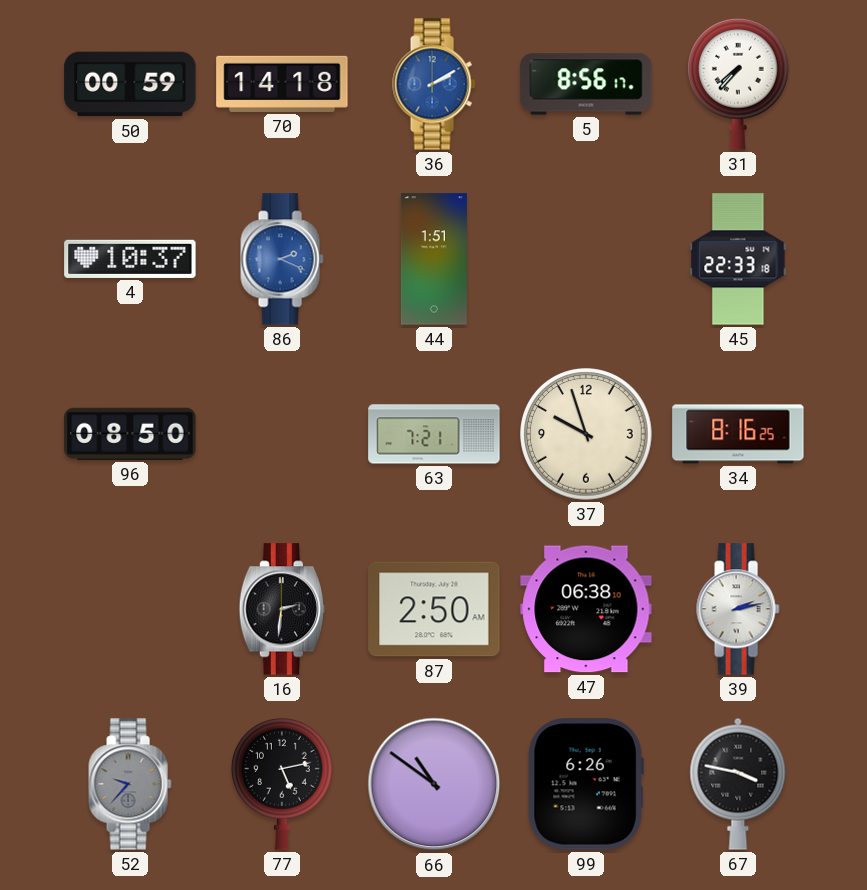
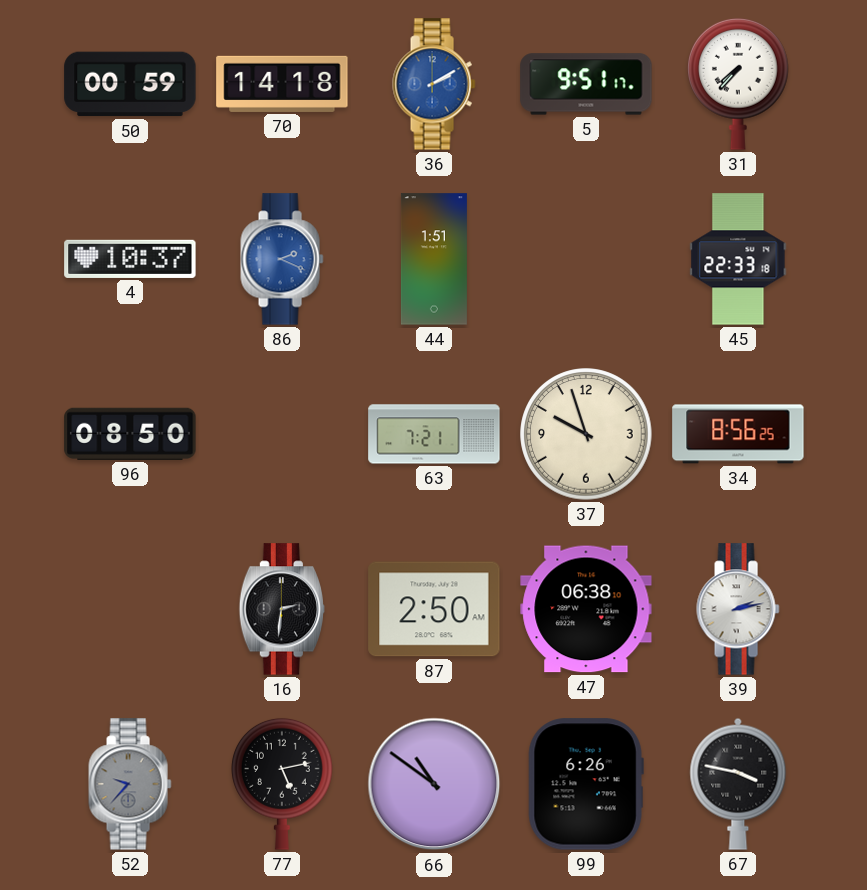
5: 8:56 -> 9:51 (586, 84)
34: 8:16 -> 8:56 (738, 434)
